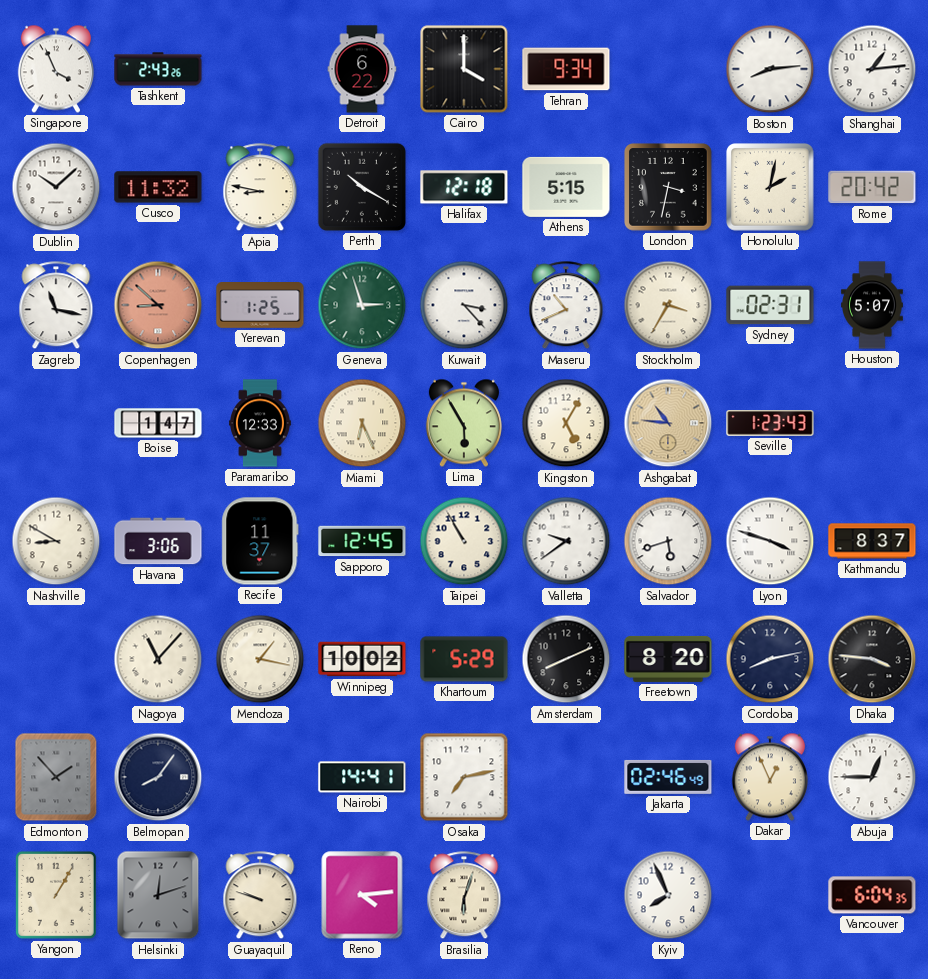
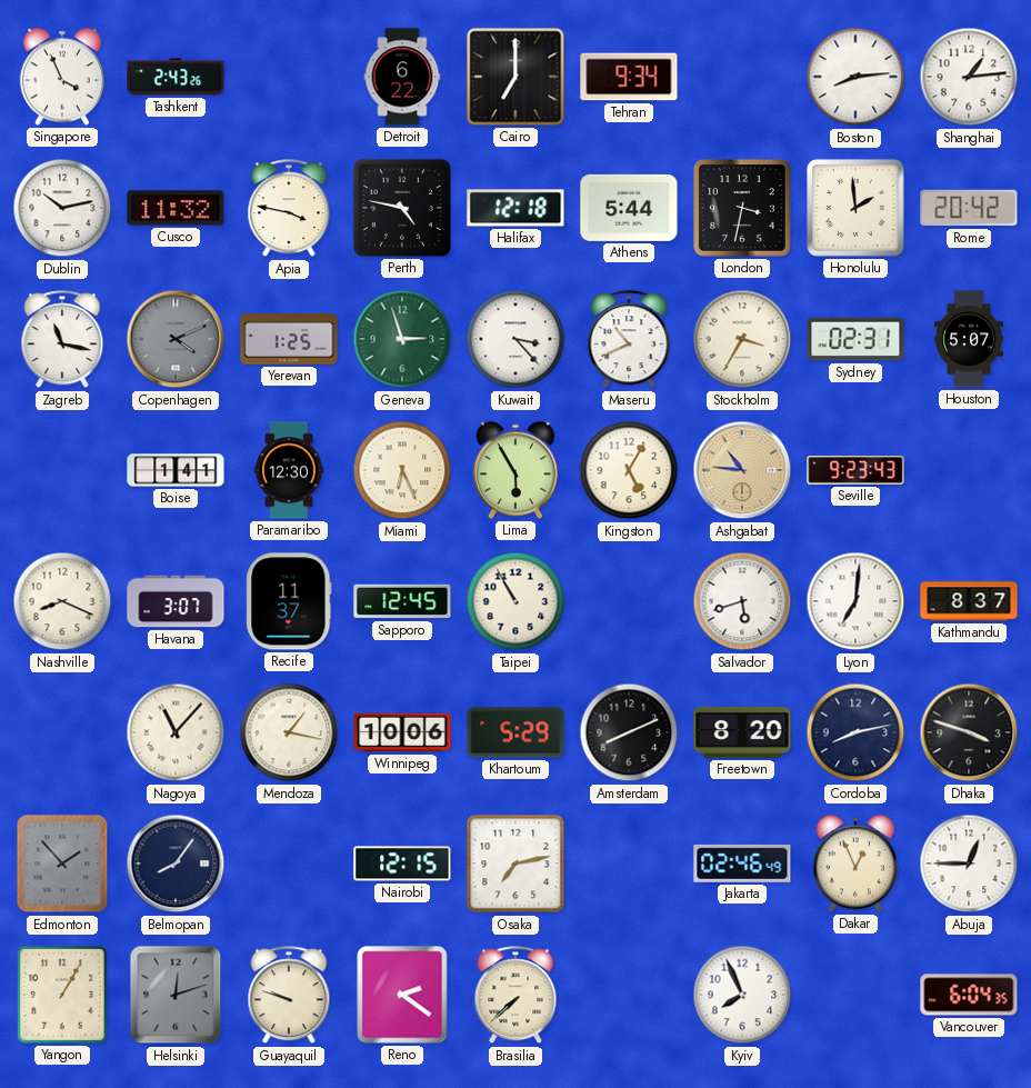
Cairo: 4:00 -> 7:00 (515, 77)
Dublin: 10:08 -> 10:13 (62, 208)
Apia: 8:47 -> 3:47 (289, 209)
Perth: 10:20 -> 4:47 (402, 208)
Athens: 5:15 -> 5:44 (629, 208)
Honolulu: 2:02 -> 1:59 (855, 208)
Copenhagen: 8:52 -> 4:11 (176, 339)
Copenhagen dial: salmon -> grey (176, 339)
Boise: 1:47 -> 1:41 (176, 470)
Paramaribo: 12:33 -> 12:30 (290, 470)
Seville: 1:23 -> 9:23 (855, 470)
Nashville: 8:50 -> 8:19 (62, 601)
Havana: 3:06 -> 3:07 (176, 601)
Valletta: 9:39 -> none (566, 541)
Lyon: 3:48 -> 7:01 (855, 601)
Winnipeg: 10:02 -> 10:06 (402, 732)
Dhaka: 3:46 -> 3:48 (969, 732)
Nairobi: 14:41 -> 12:15 (402, 864)
Reno: 4:14 -> 2:21 (402, 995)
Brasilia: 6:03 -> 7:38 (515, 996)
